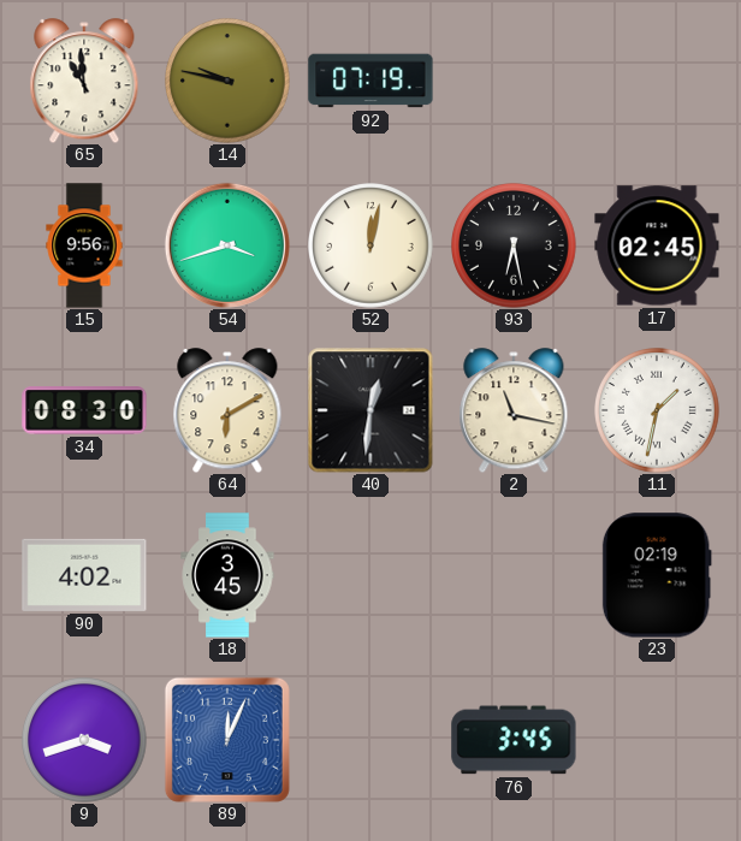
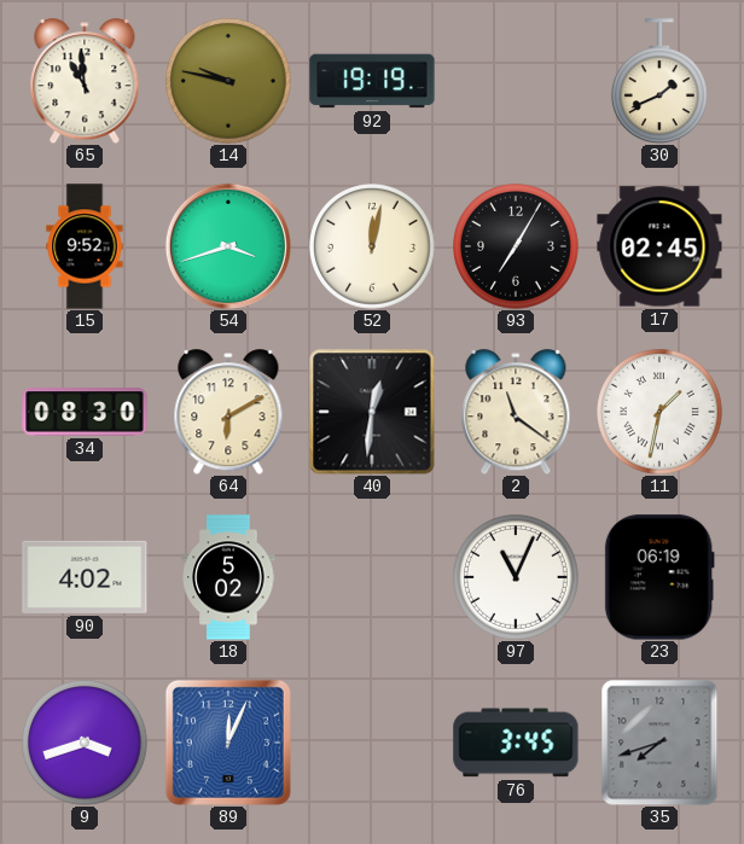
92: 07:19 -> 19:19 (372, 81)
30: none -> 1:41 (659, 81)
15: 9:56 -> 9:52 (85, 246)
93: 6:28 -> 7:05 (517, 248)
2: 11:17 -> 11:21 (516, 412)
18: 3:45 -> 5:02 (228, 577)
97: none -> 11:04 (517, 578)
23: 02:19 -> 06:19 (659, 577)
35: none -> 7:42 (659, 743)
